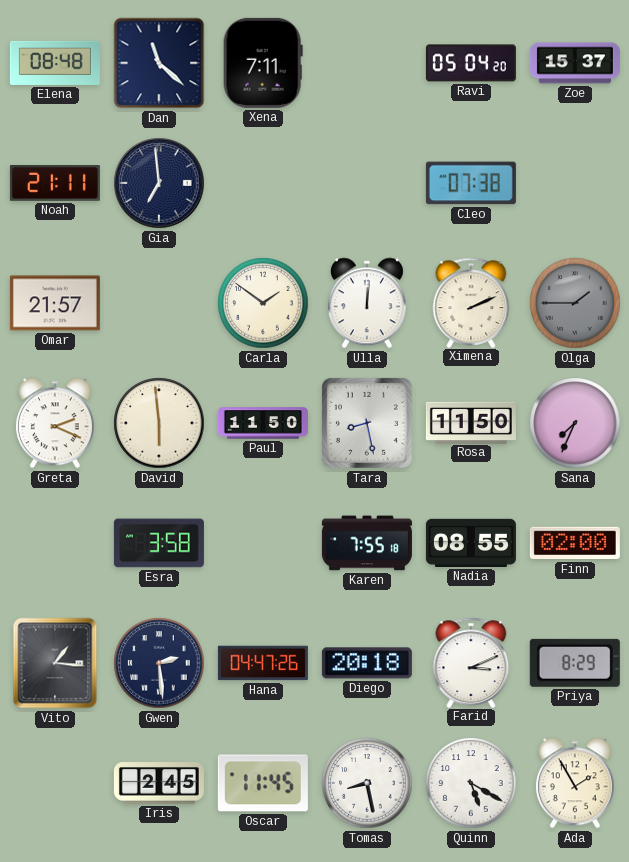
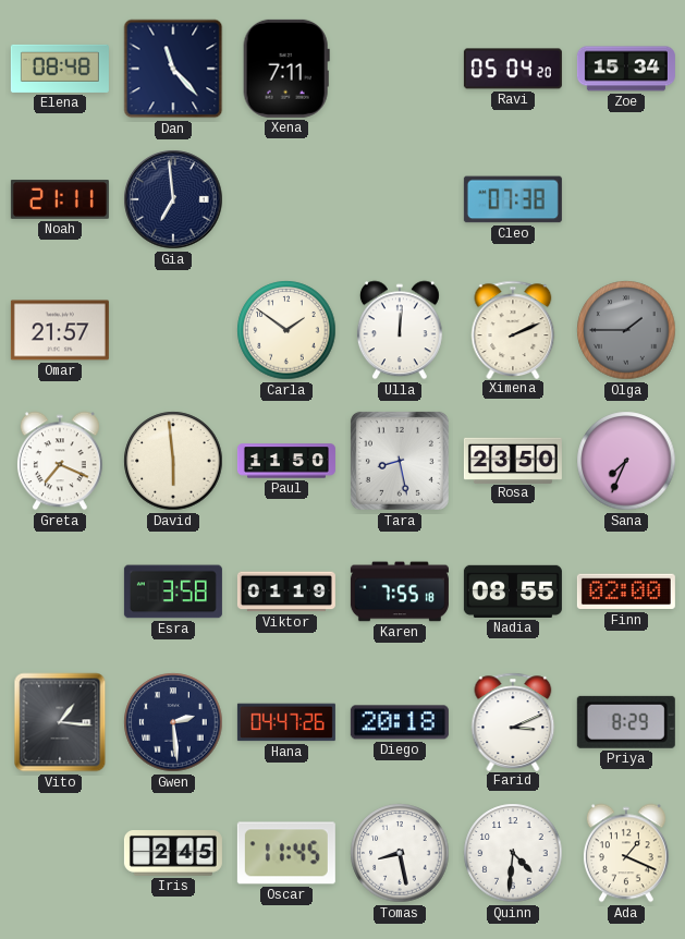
Dan: 11:22 -> 11:23 (173, 69)
Zoe: 15:37 -> 15:34 (626, 69)
Greta: 2:19 -> 7:19 (60, 461)
Rosa: 11:50 -> 23:50 (513, 460)
Viktor: none -> 01:19 (286, 592)
Quinn: 5:20 -> 4:31 (513, 853)
Ada: 1:55 -> 1:19 (626, 853)
